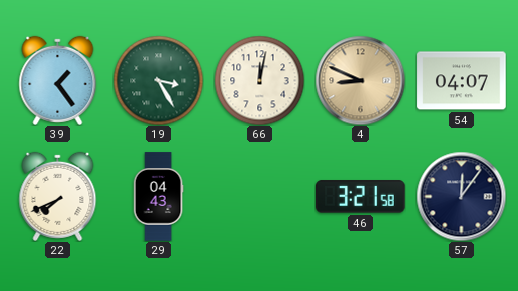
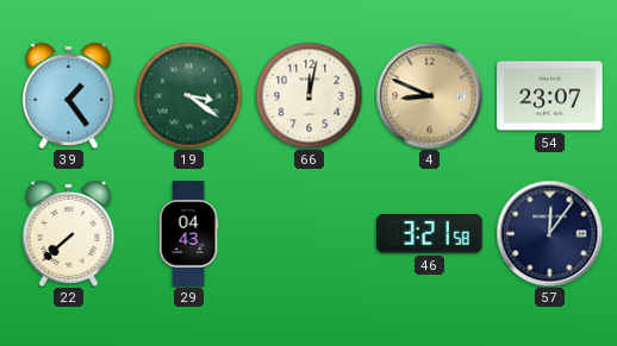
19: 3:25 -> 3:21 (188, 95)
54: 04:07 -> 23:07 (550, 96)
22: 7:41 -> 7:38 (69, 233)
